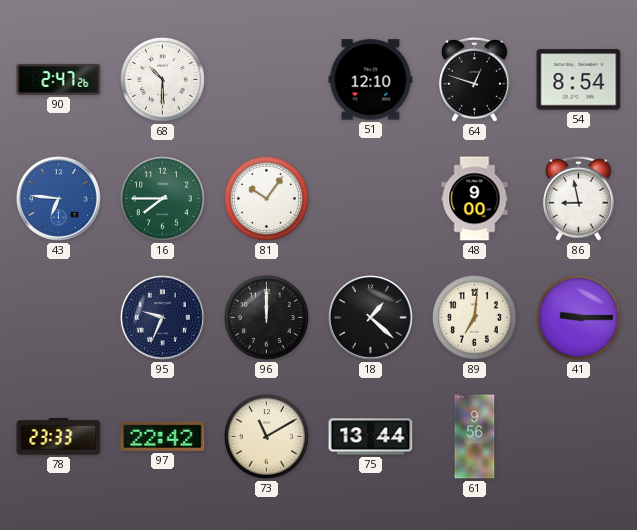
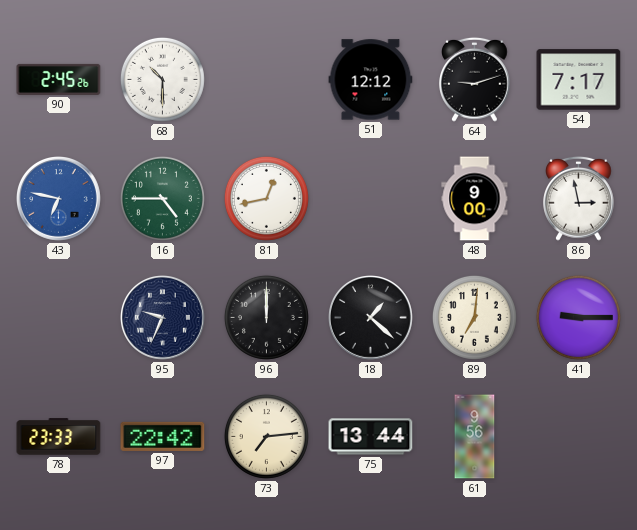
90: 2:47 -> 2:45 (59, 79)
51: 12:10 -> 12:12 (371, 80)
64: 12:48 -> 9:12 (475, 79)
54: 8:54 -> 7:17 (579, 80)
43: 6:46 -> 6:47 (59, 199)
16: 7:45 -> 4:45 (162, 198)
81: 10:06 -> 12:43 (266, 198)
86: 8:58 -> 2:58 (579, 198)
73: 11:10 -> 7:14 (266, 436)
